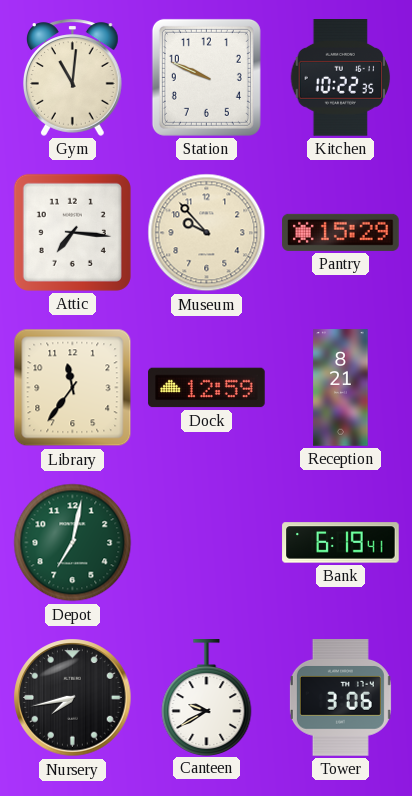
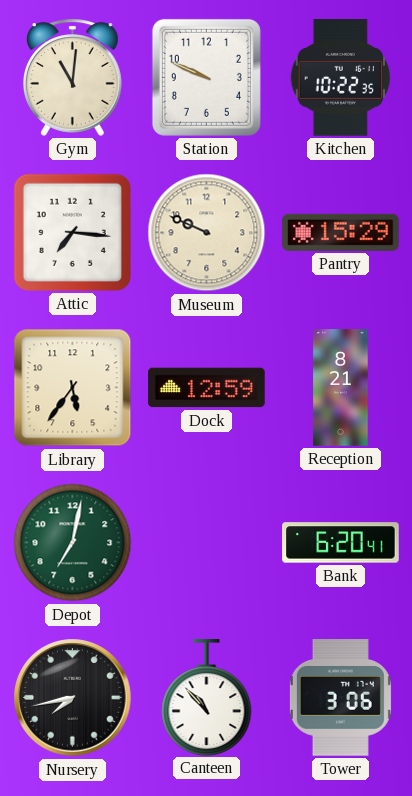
Museum: 9:53 -> 9:49 (207, 233)
Library: 11:36 -> 5:36 (73, 388)
Bank: 6:19 -> 6:20 (341, 543)
Canteen: 9:40 -> 10:53 (207, 697)
